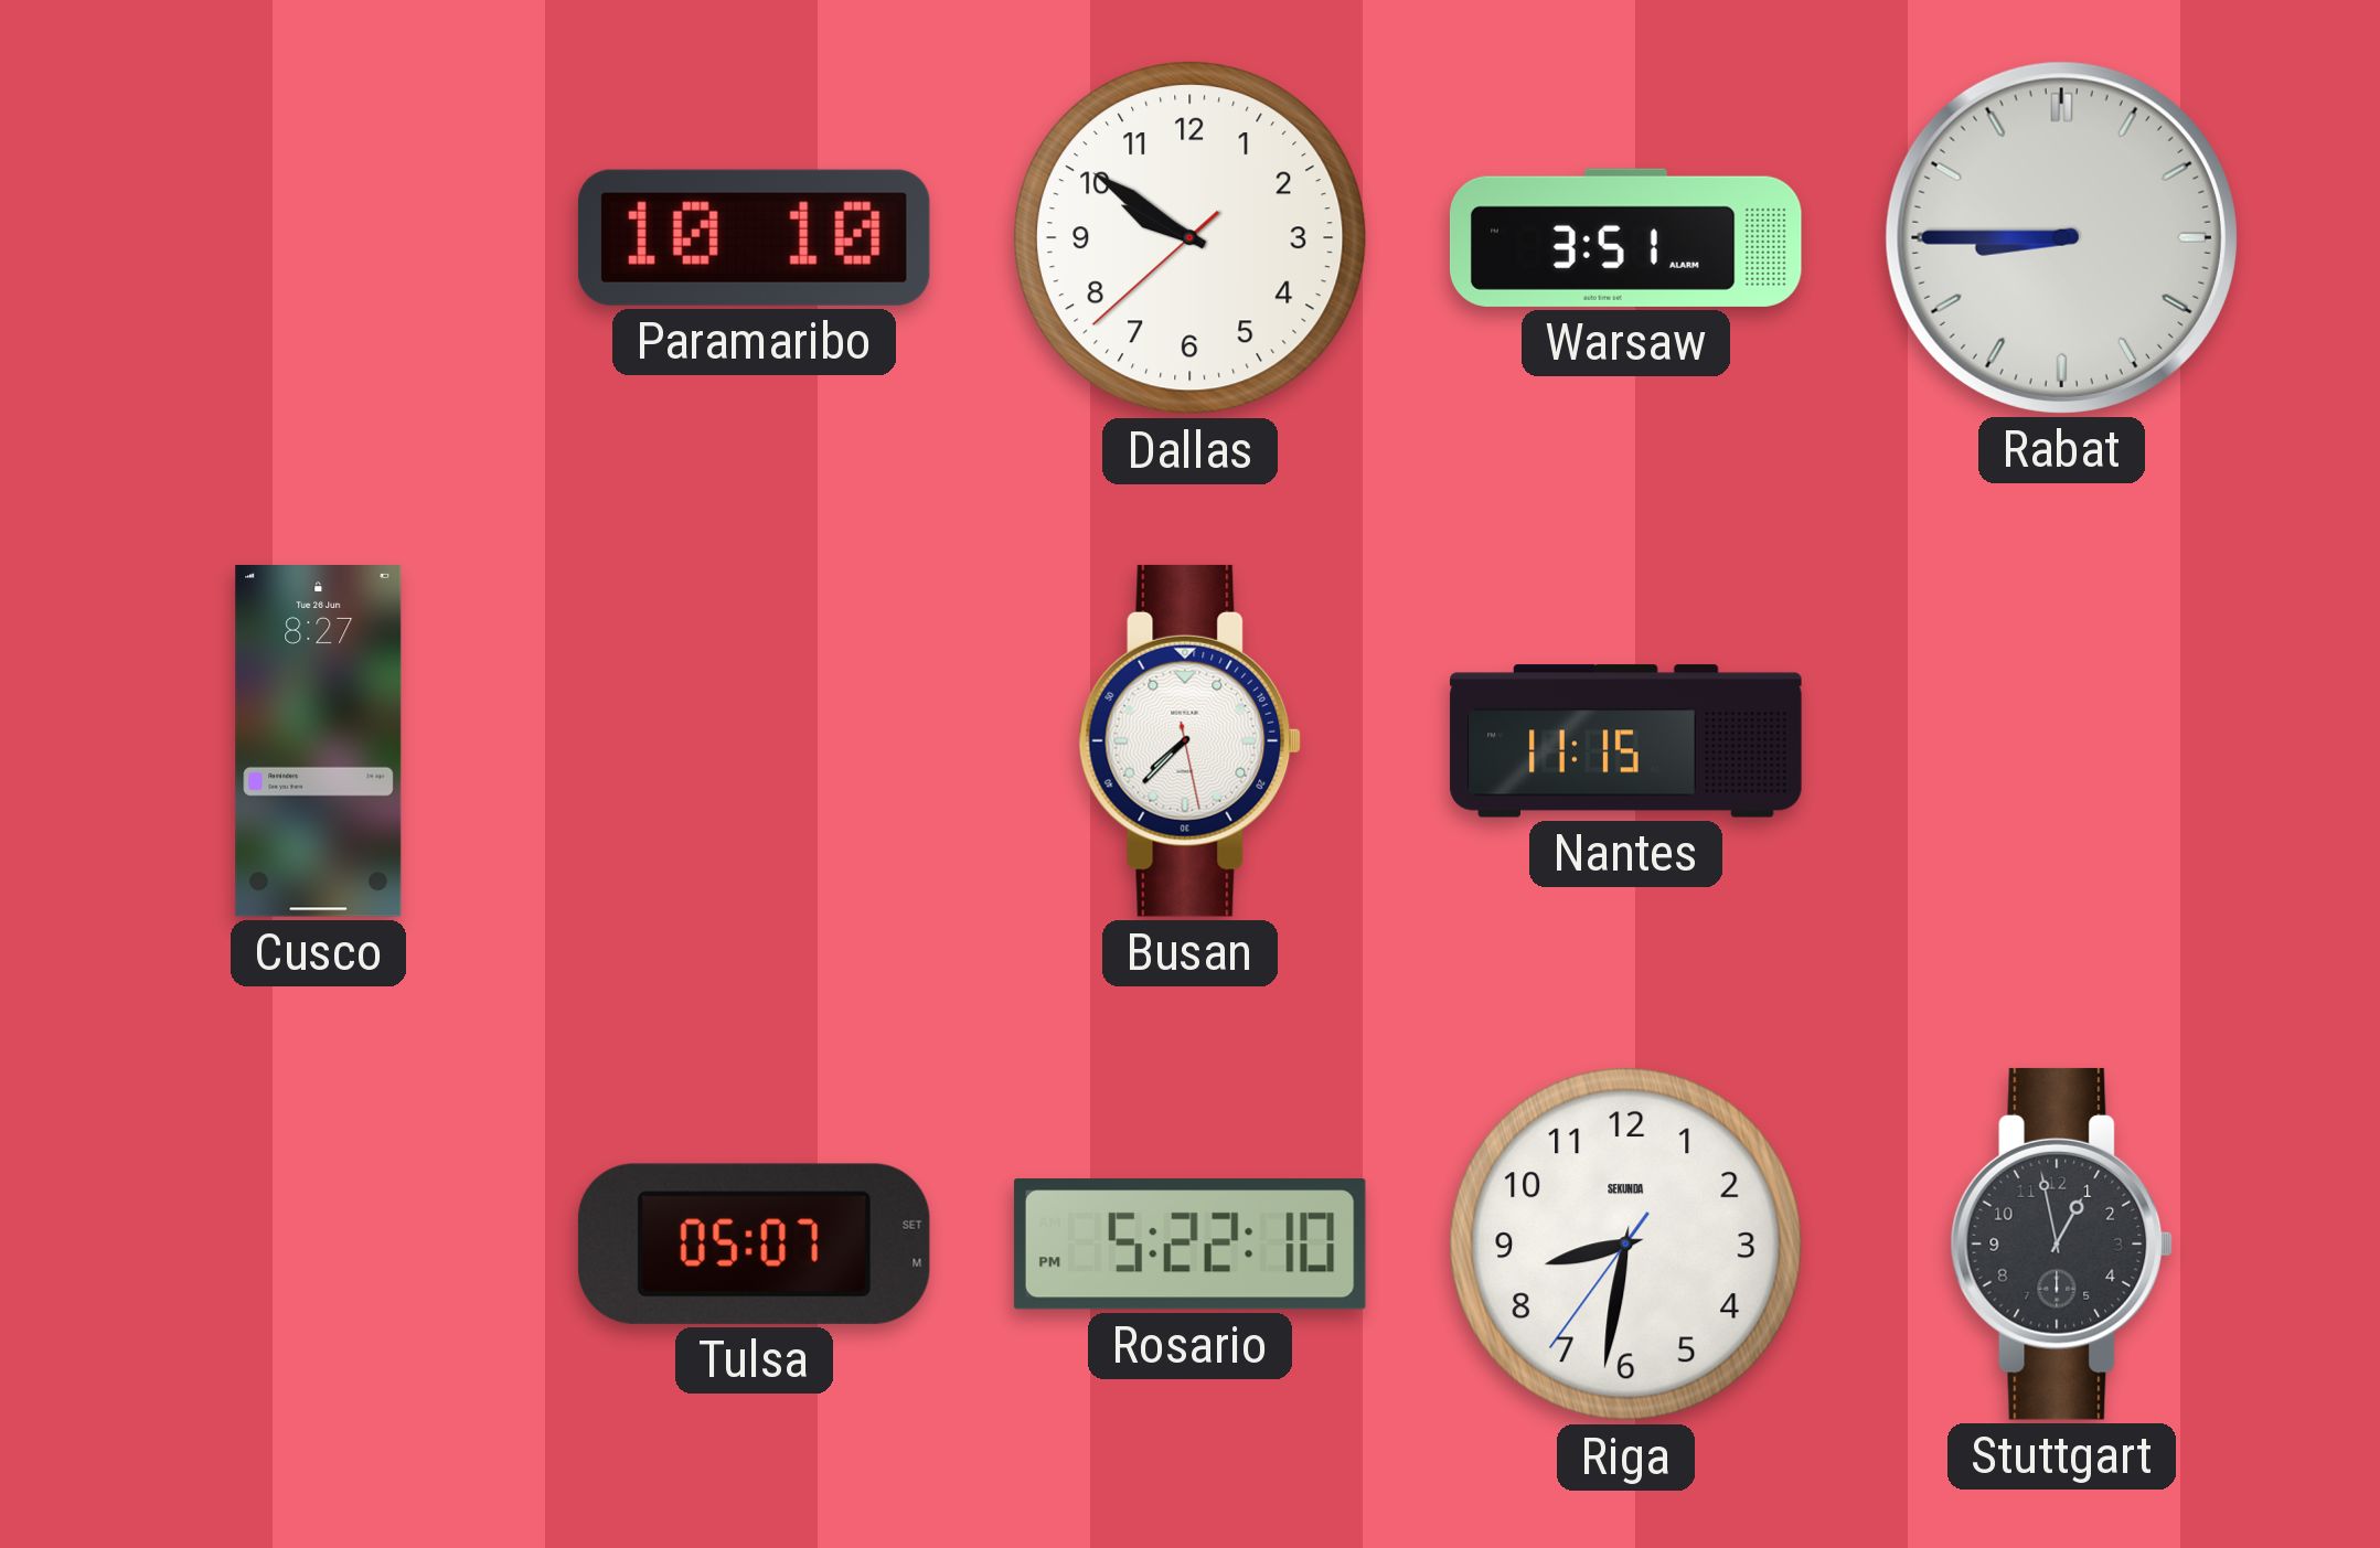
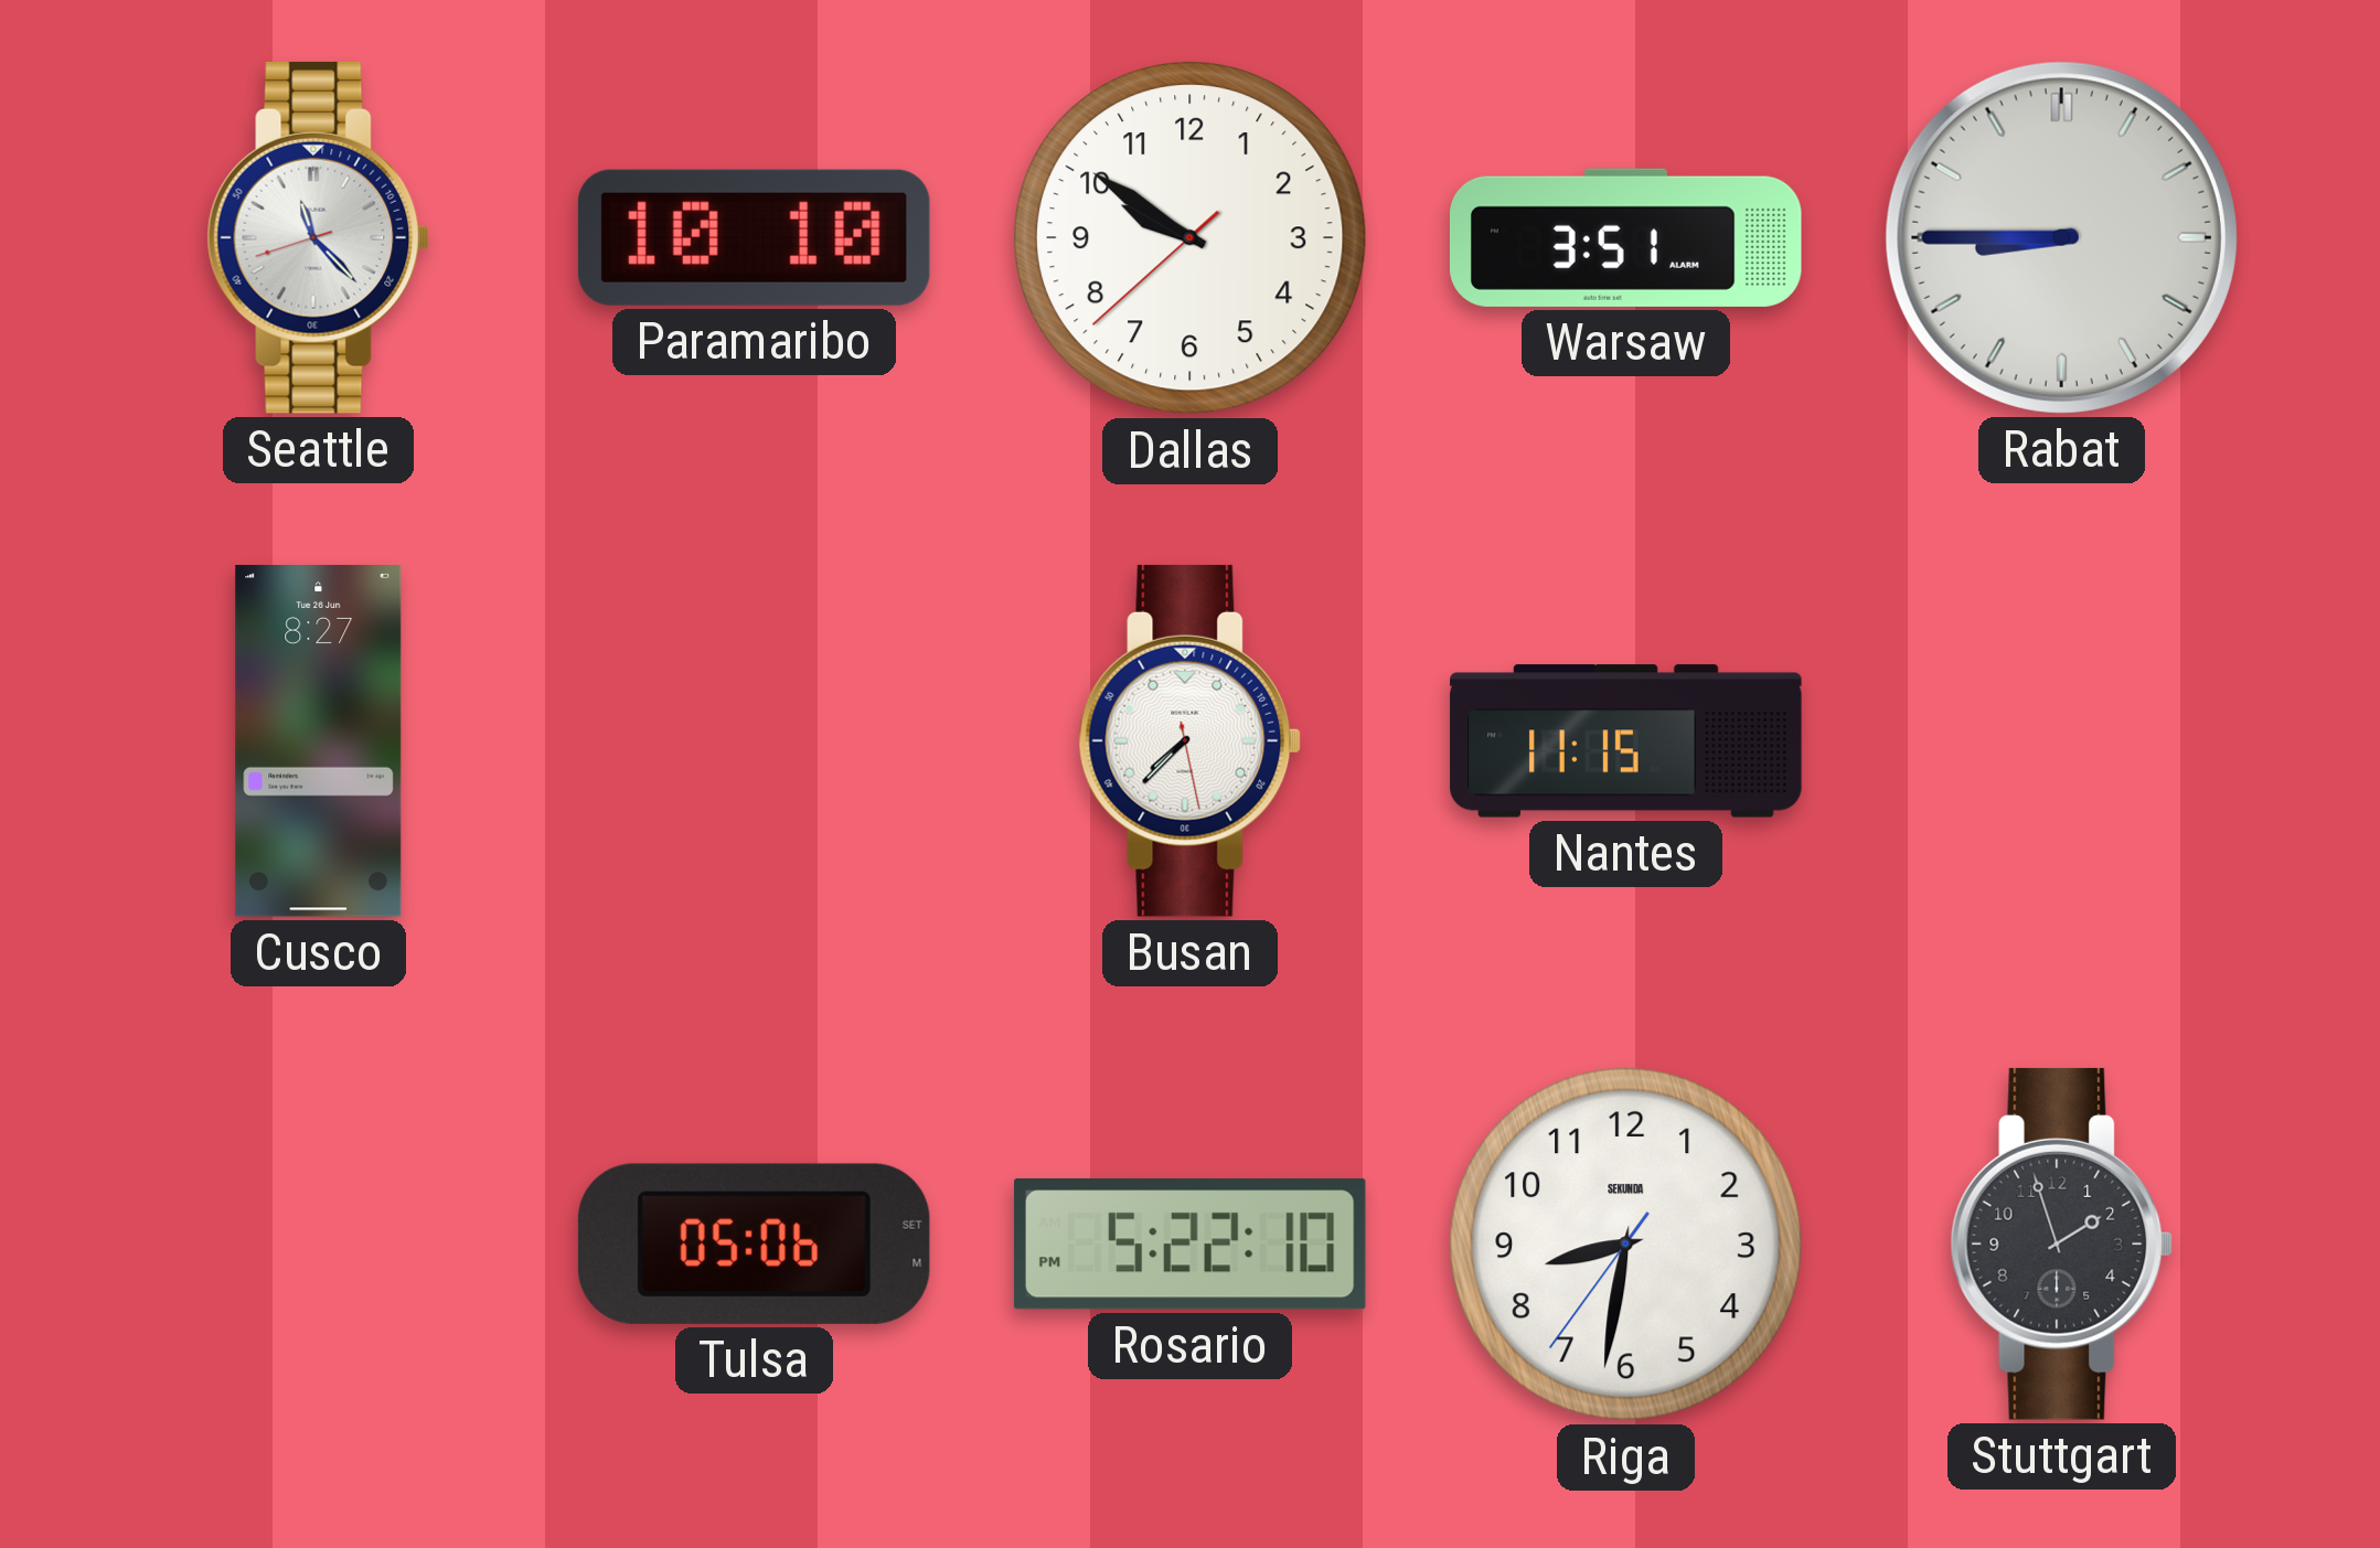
Seattle: none -> 11:22 (319, 237)
Tulsa: 05:07 -> 05:06 (754, 1243)
Stuttgart: 12:58 -> 1:57 (2062, 1243)
